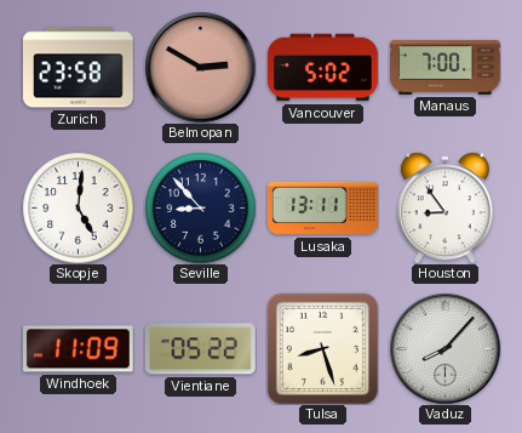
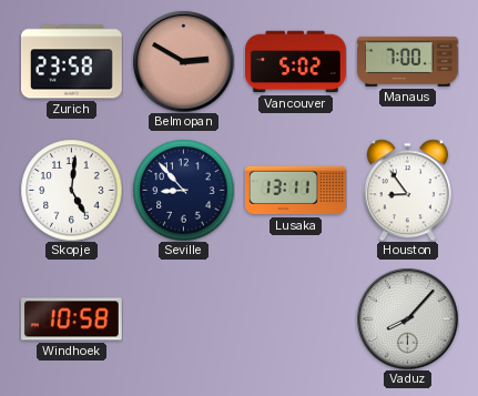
Windhoek: 11:09 -> 10:58 (71, 319)
Vientiane: 05:22 -> none (200, 349)
Tulsa: 8:27 -> none (322, 348)
